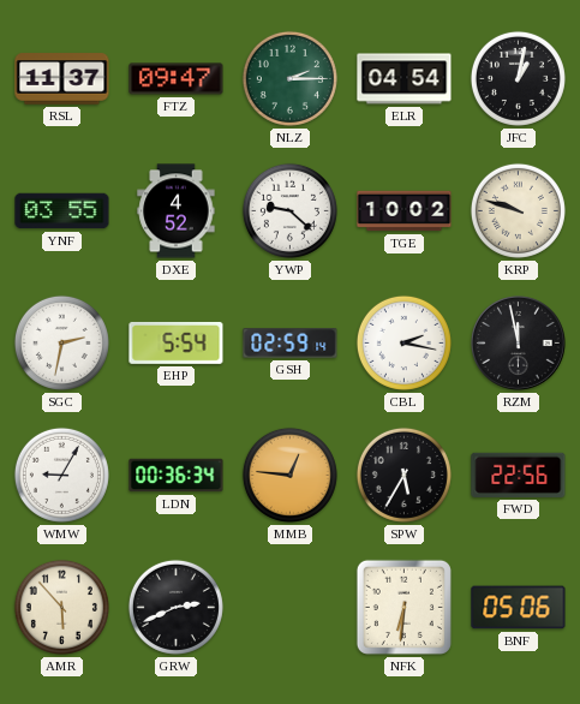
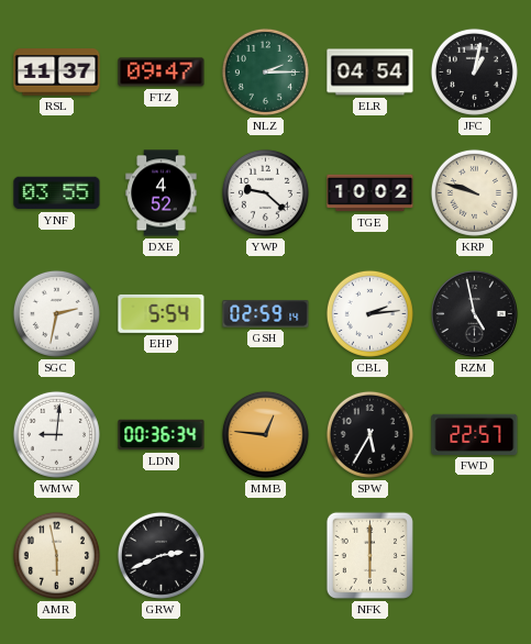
CBL: 2:17 -> 2:14 (369, 313)
RZM: 11:58 -> 4:58 (475, 314)
WMW: 9:05 -> 9:01 (56, 434)
FWD: 22:56 -> 22:57 (475, 434)
AMR: 5:53 -> 5:58 (56, 555)
NFK: 6:31 -> 6:00 (369, 555)
BNF: 05:06 -> none (519, 608)
